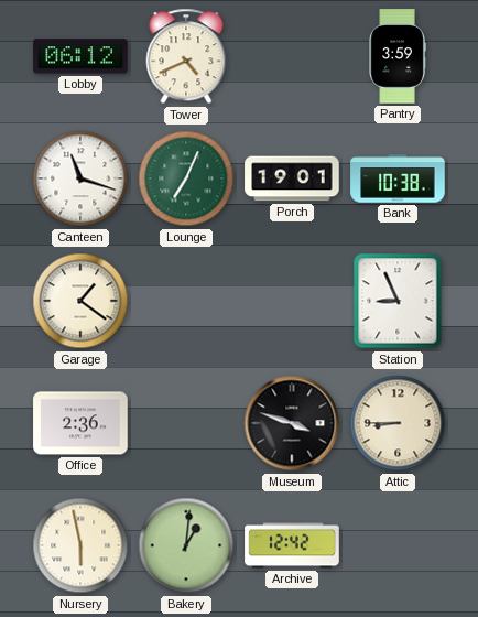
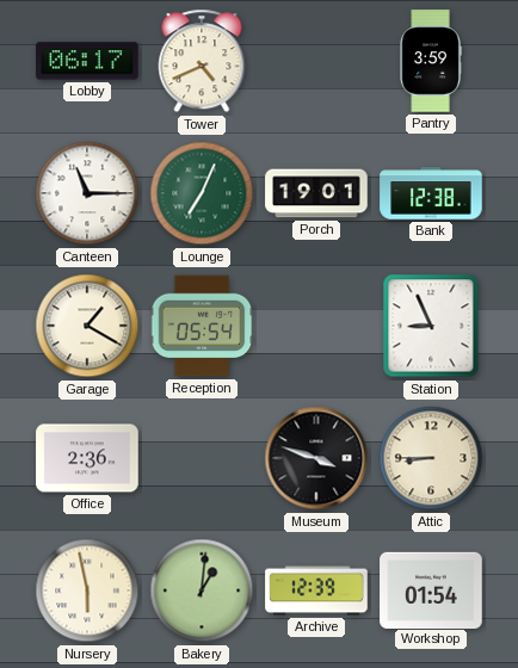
Lobby: 06:12 -> 06:17 (87, 61)
Canteen: 11:18 -> 11:15 (87, 193)
Bank: 10:38 -> 12:38 (431, 193)
Garage: 1:21 -> 1:20 (87, 326)
Reception: none -> 05:54 (202, 326)
Archive: 12:42 -> 12:39 (316, 590)
Workshop: none -> 01:54 (431, 589)
